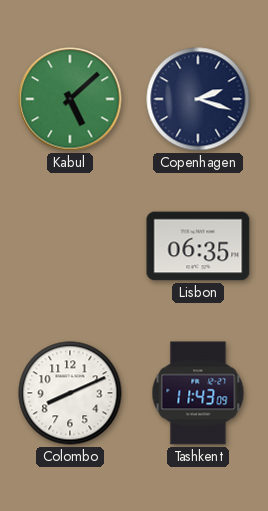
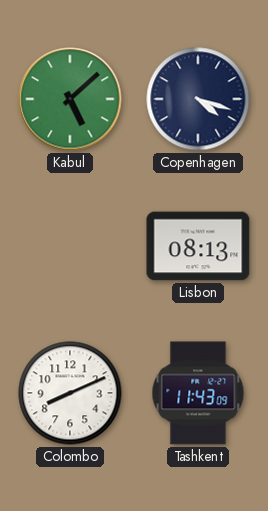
Copenhagen: 2:18 -> 4:18 (198, 99)
Lisbon: 06:35 -> 08:13 (198, 246)
